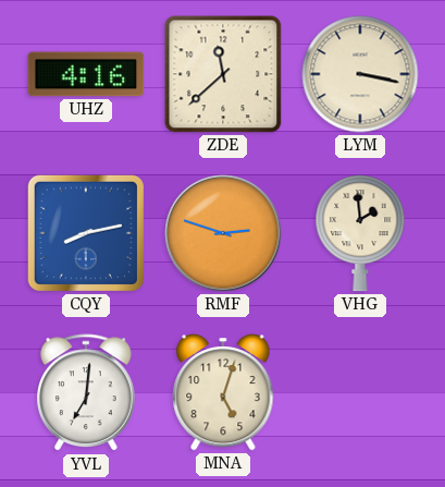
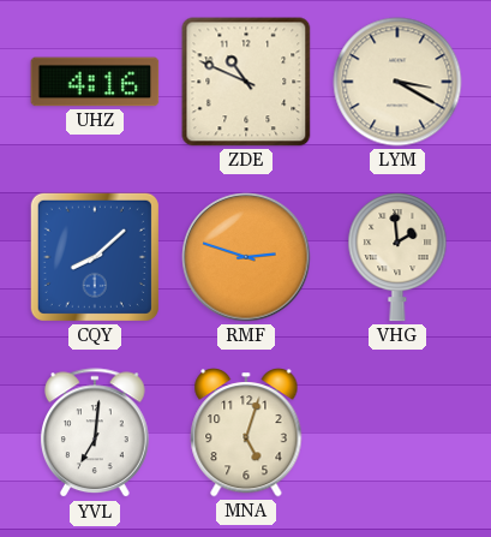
ZDE: 11:38 -> 10:49 (246, 82)
LYM: 3:17 -> 3:20 (397, 82)
CQY: 8:13 -> 8:08 (95, 257)
